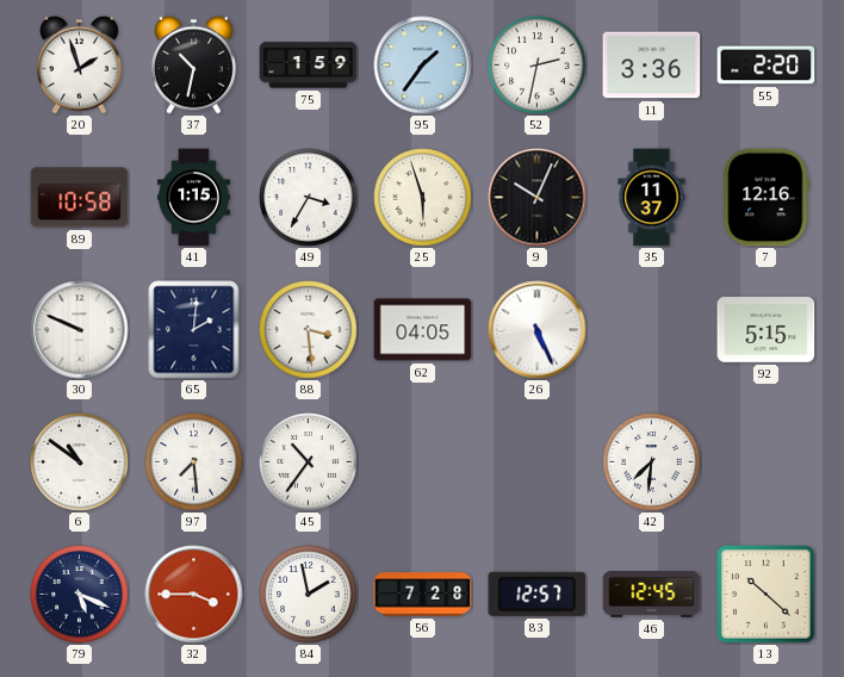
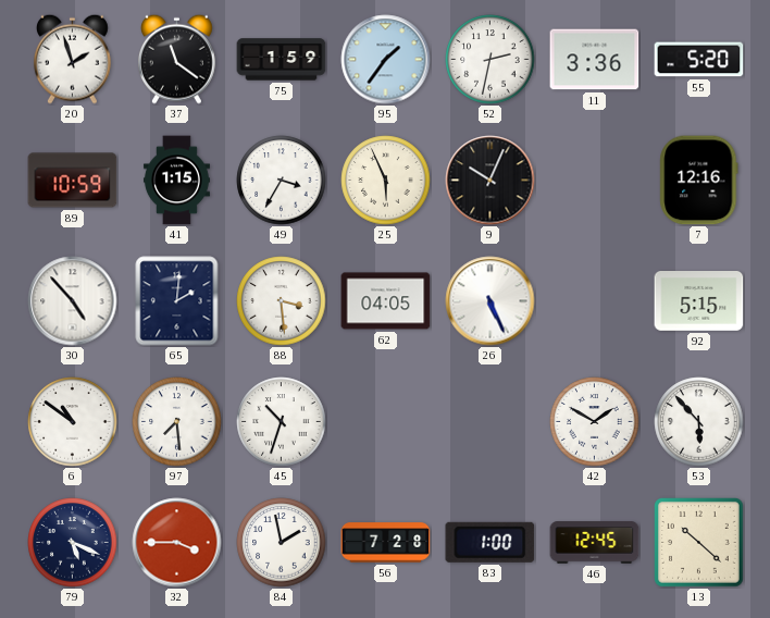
37: 10:32 -> 11:21 (176, 59)
55: 2:20 -> 5:20 (699, 60)
89: 10:58 -> 10:59 (73, 181)
25: 5:57 -> 5:56 (386, 181)
35: 11:37 -> none (652, 198)
30: 9:49 -> 4:53 (73, 301)
45: 10:36 -> 10:33 (282, 422)
42: 7:31 -> 1:50 (595, 422)
53: none -> 5:53 (699, 422)
83: 12:57 -> 1:00 (490, 542)
